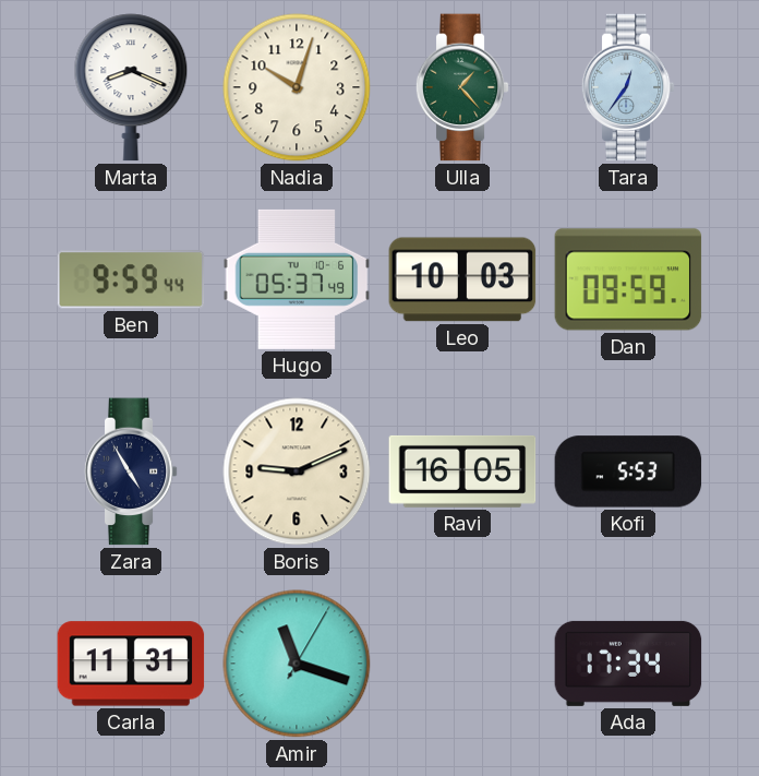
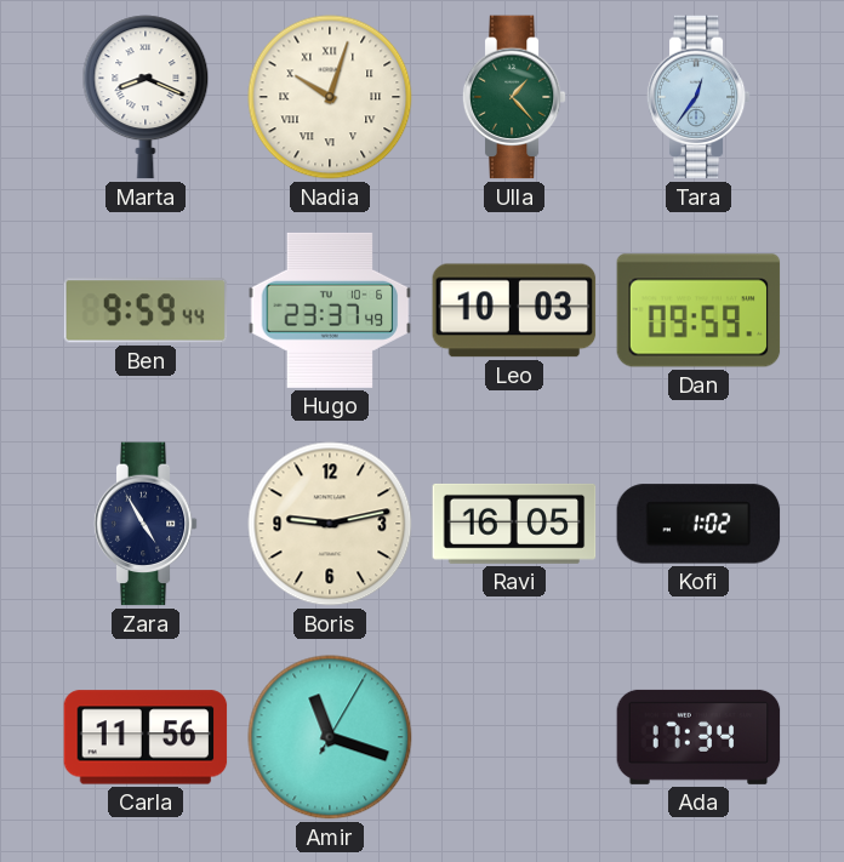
Nadia numerals: Arabic -> Roman (330, 97)
Hugo: 05:37 -> 23:37 (330, 310)
Boris: 9:11 -> 9:13 (330, 524)
Kofi: 5:53 -> 1:02 (698, 524)
Carla: 11:31 -> 11:56 (146, 737)
